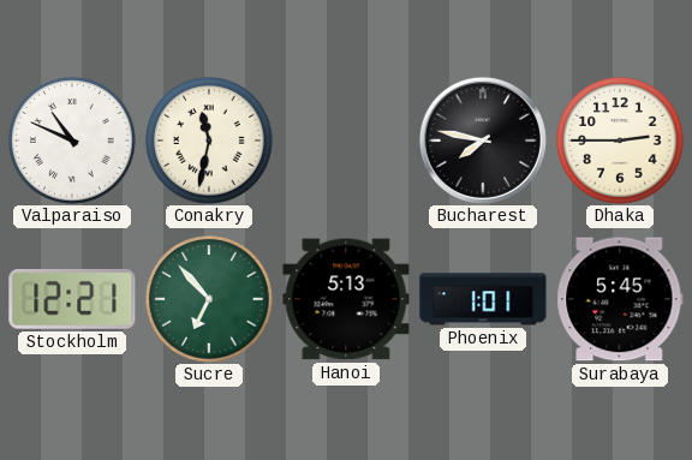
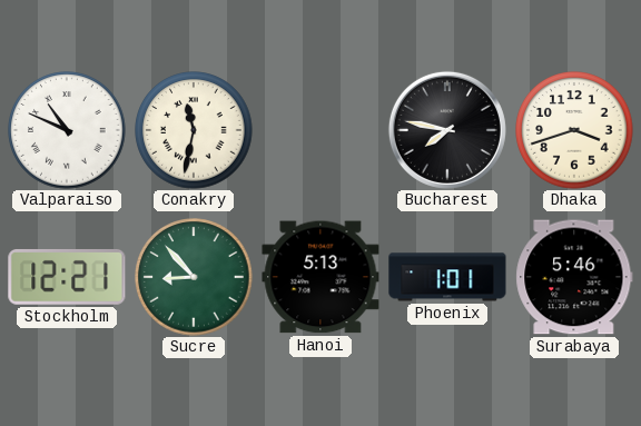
Dhaka: 2:45 -> 3:42 (574, 130)
Sucre: 6:53 -> 8:53 (194, 277)
Surabaya: 5:45 -> 5:46 (574, 277)
